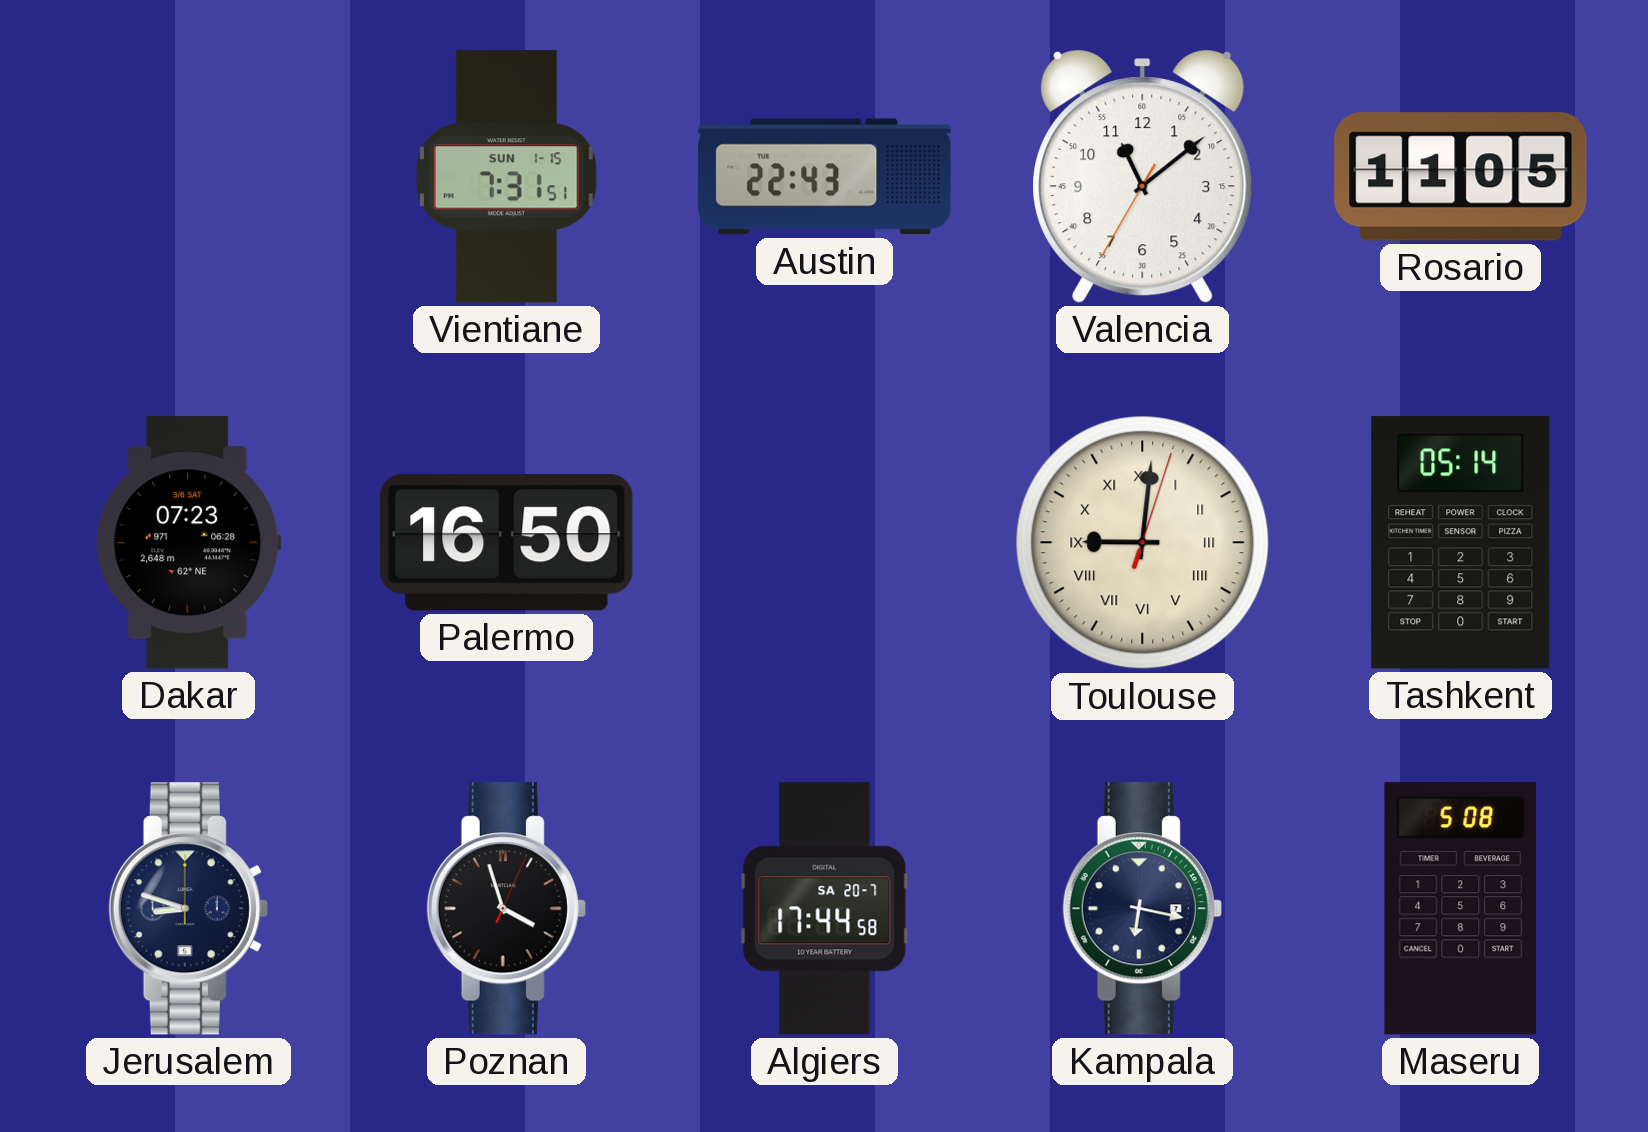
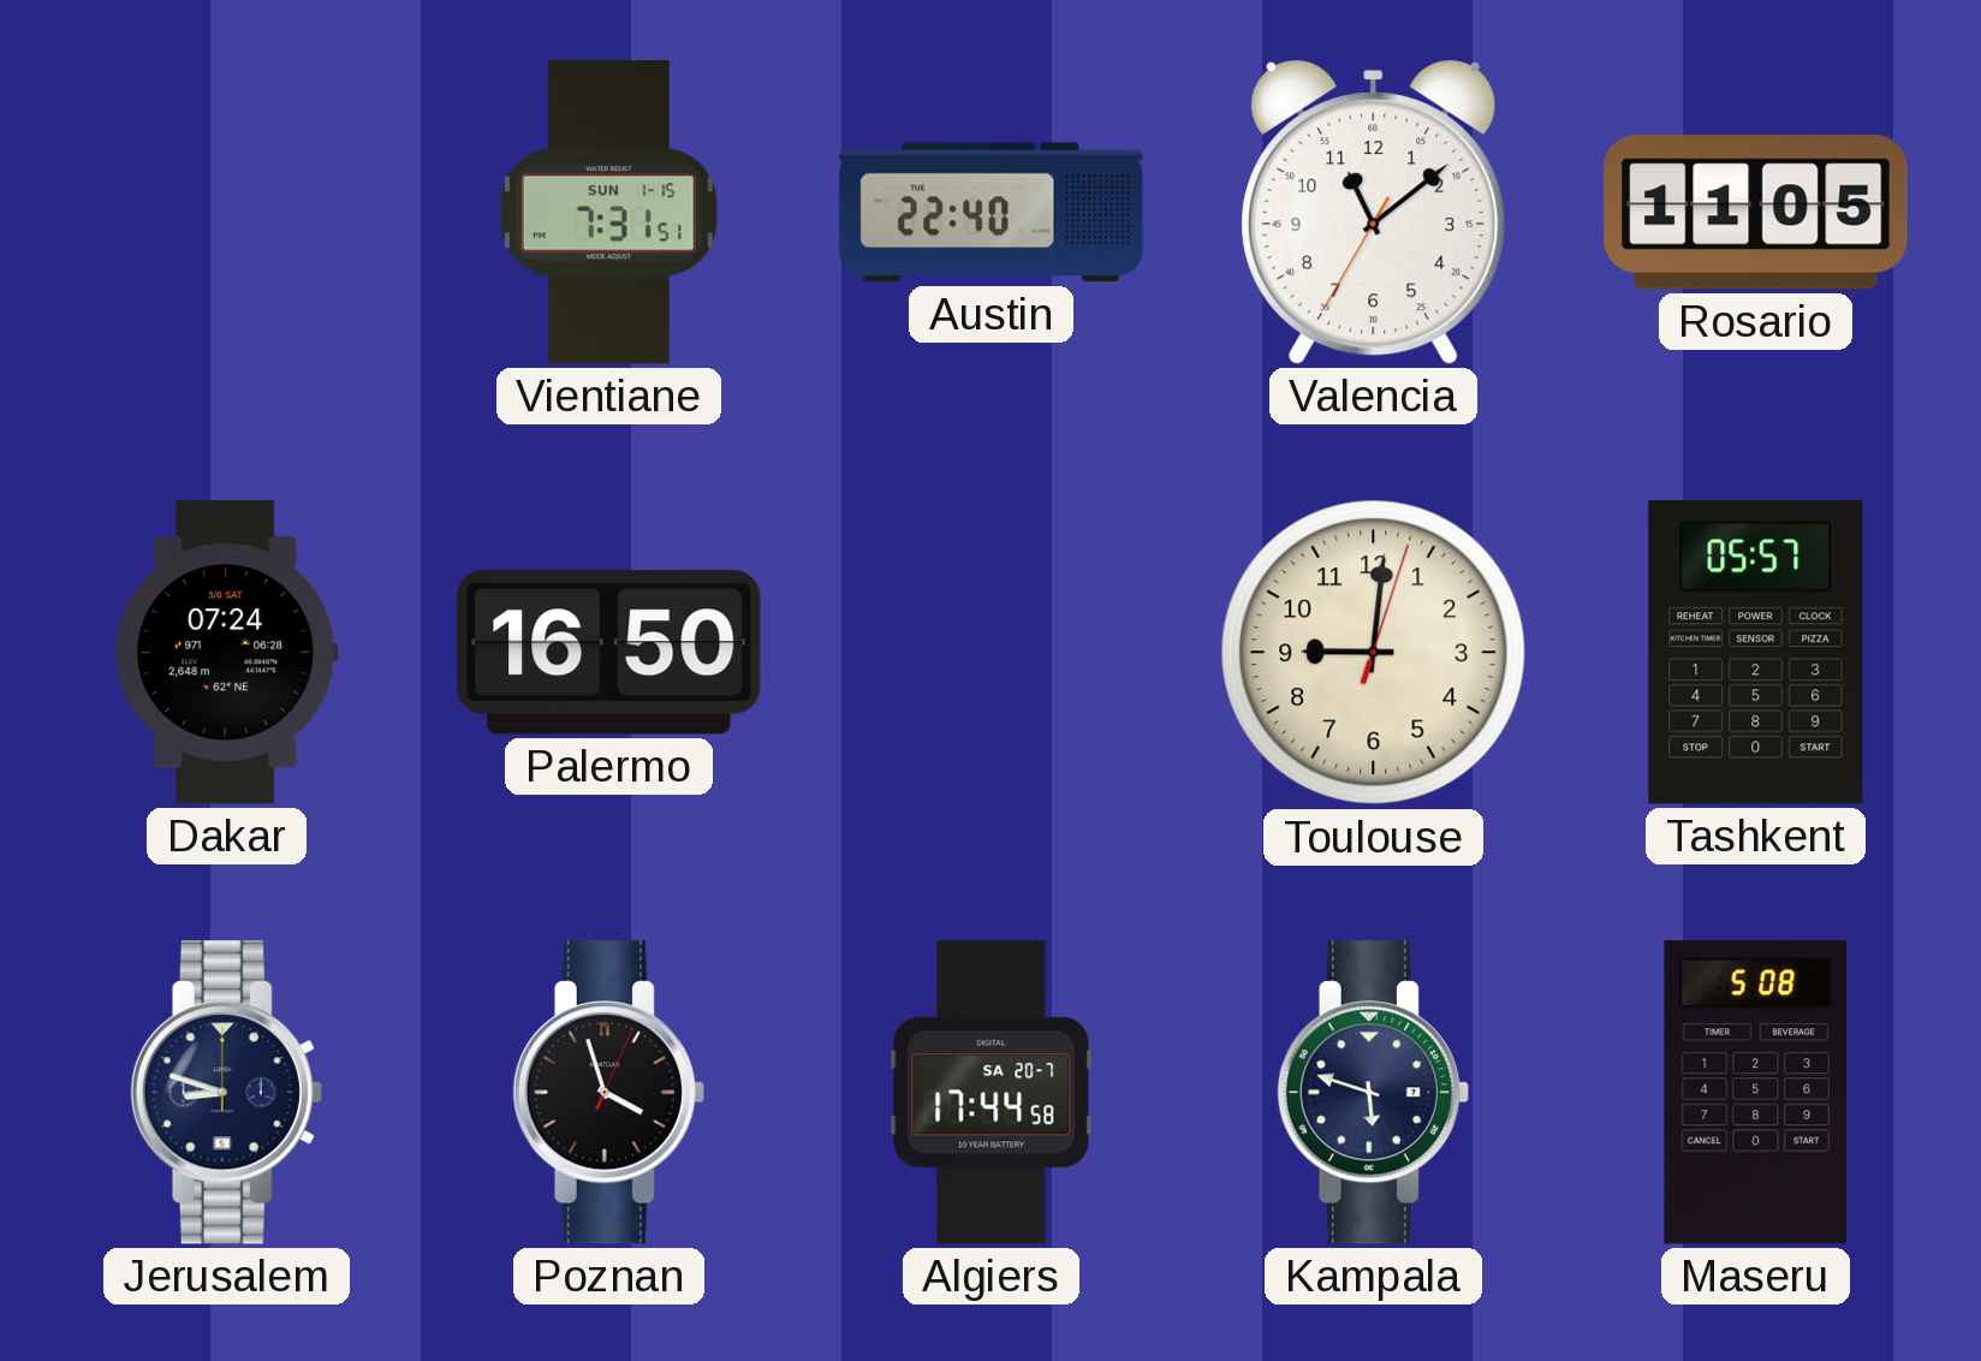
Austin: 22:43 -> 22:40 (992, 213)
Dakar: 07:23 -> 07:24 (227, 653)
Toulouse numerals: Roman -> Arabic (1374, 653)
Tashkent: 05:14 -> 05:57 (1756, 653)
Kampala: 6:17 -> 5:48 (1373, 1093)
